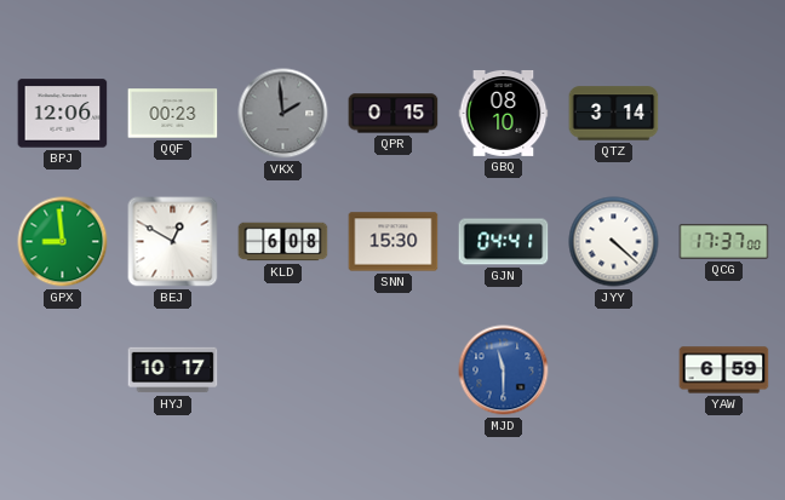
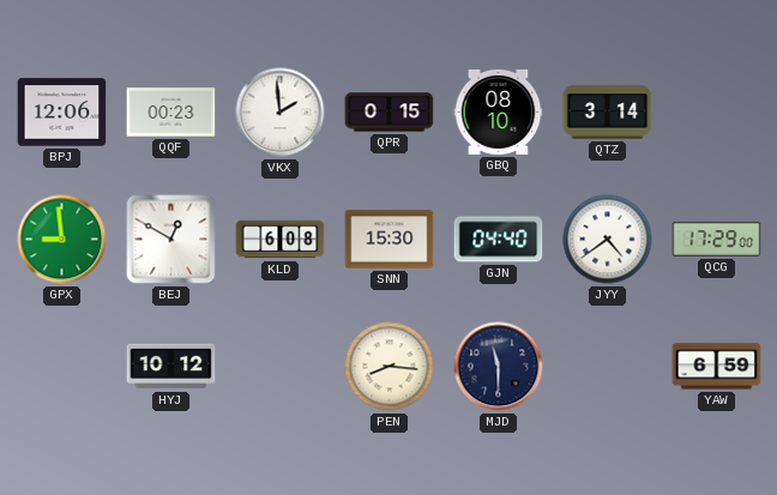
VKX dial: grey -> white (281, 113)
GJN: 04:41 -> 04:40 (499, 240)
JYY: 4:22 -> 4:39 (608, 240)
QCG: 17:37 -> 17:29 (717, 239)
HYJ: 10:17 -> 10:12 (171, 367)
PEN: none -> 8:16 (390, 367)
MJD dial: blue -> navy (499, 367)
